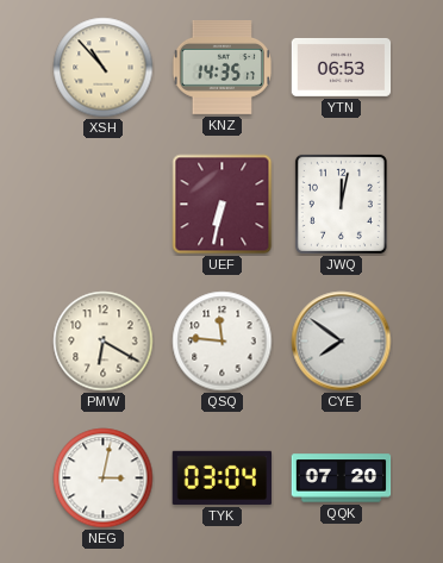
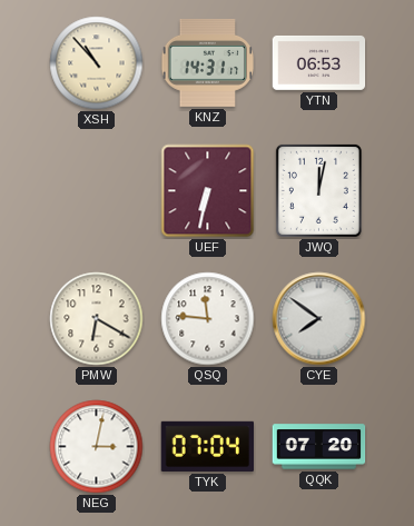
KNZ: 14:35 -> 14:31 (207, 63)
TYK: 03:04 -> 07:04 (208, 446)
